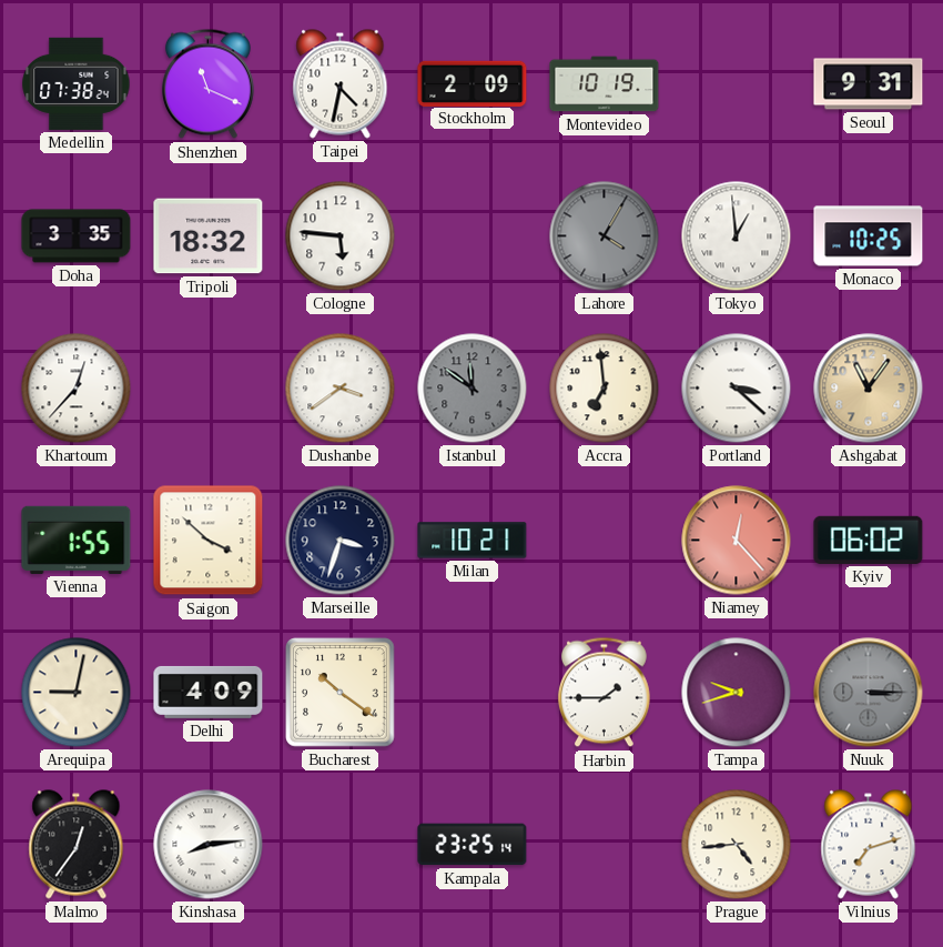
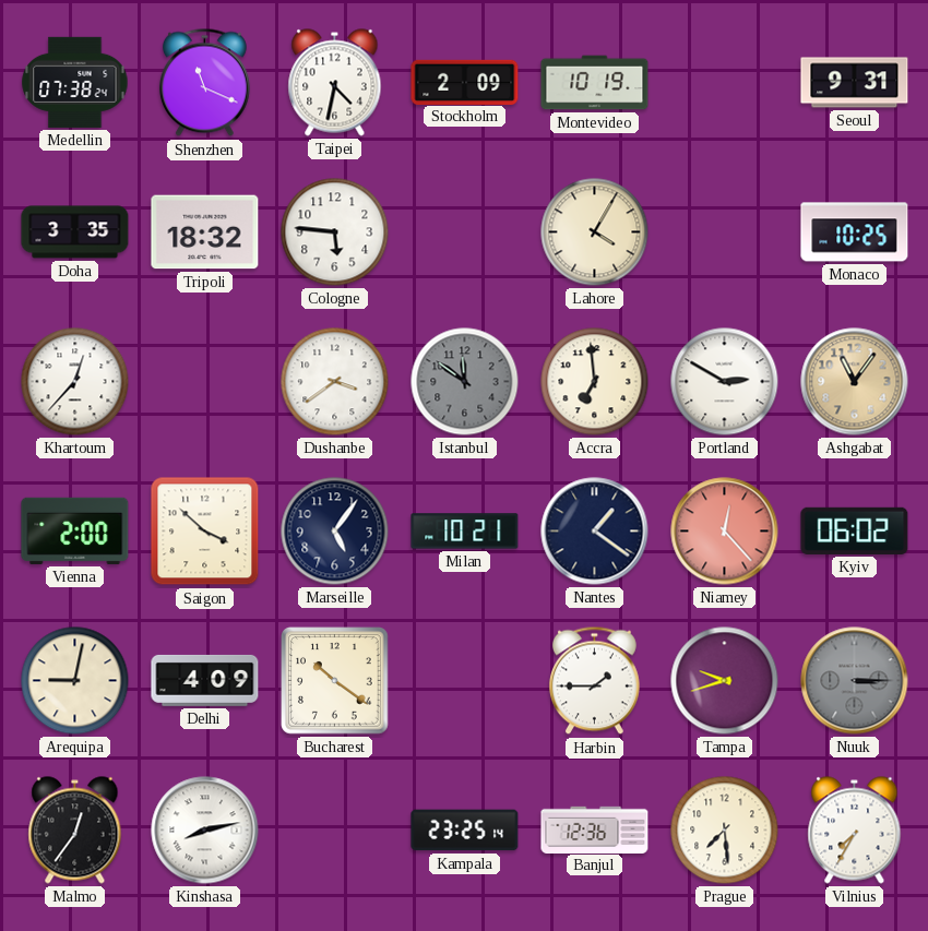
Lahore dial: grey -> cream (595, 232)
Tokyo: 12:59 -> none (737, 236)
Portland: 3:22 -> 2:50 (725, 382)
Vienna: 1:55 -> 2:00 (75, 530)
Marseille: 3:33 -> 5:06 (335, 532)
Nantes: none -> 1:21 (595, 532)
Kinshasa: 8:14 -> 8:13 (205, 831)
Banjul: none -> 12:36 (595, 829)
Prague: 4:44 -> 7:29 (725, 831)
Vilnius: 7:12 -> 7:35 (855, 831)
